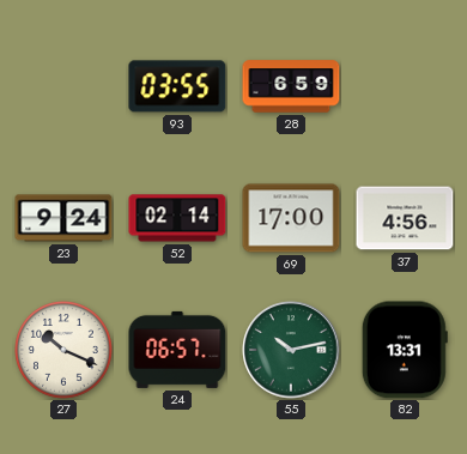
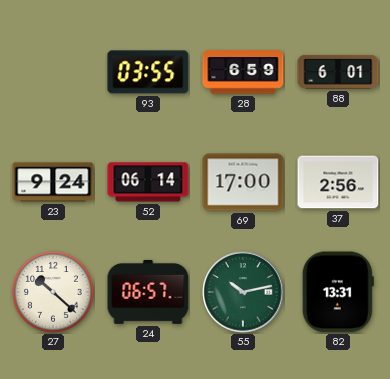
88: none -> 6:01 (338, 72)
52: 02:14 -> 06:14 (148, 182)
37: 4:56 -> 2:56 (338, 182)
27: 10:19 -> 10:22 (54, 293)
